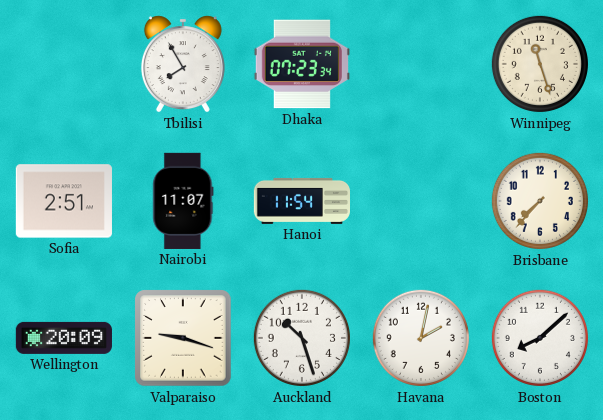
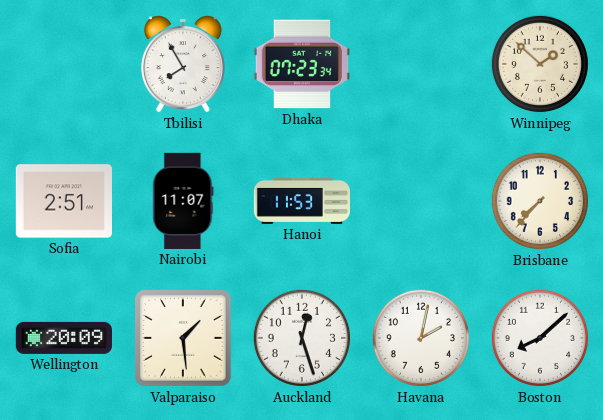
Winnipeg: 11:27 -> 1:52 (540, 64)
Hanoi: 11:54 -> 11:53 (301, 201)
Valparaiso: 9:18 -> 1:29 (183, 338)
Auckland: 10:27 -> 12:27 (302, 338)
